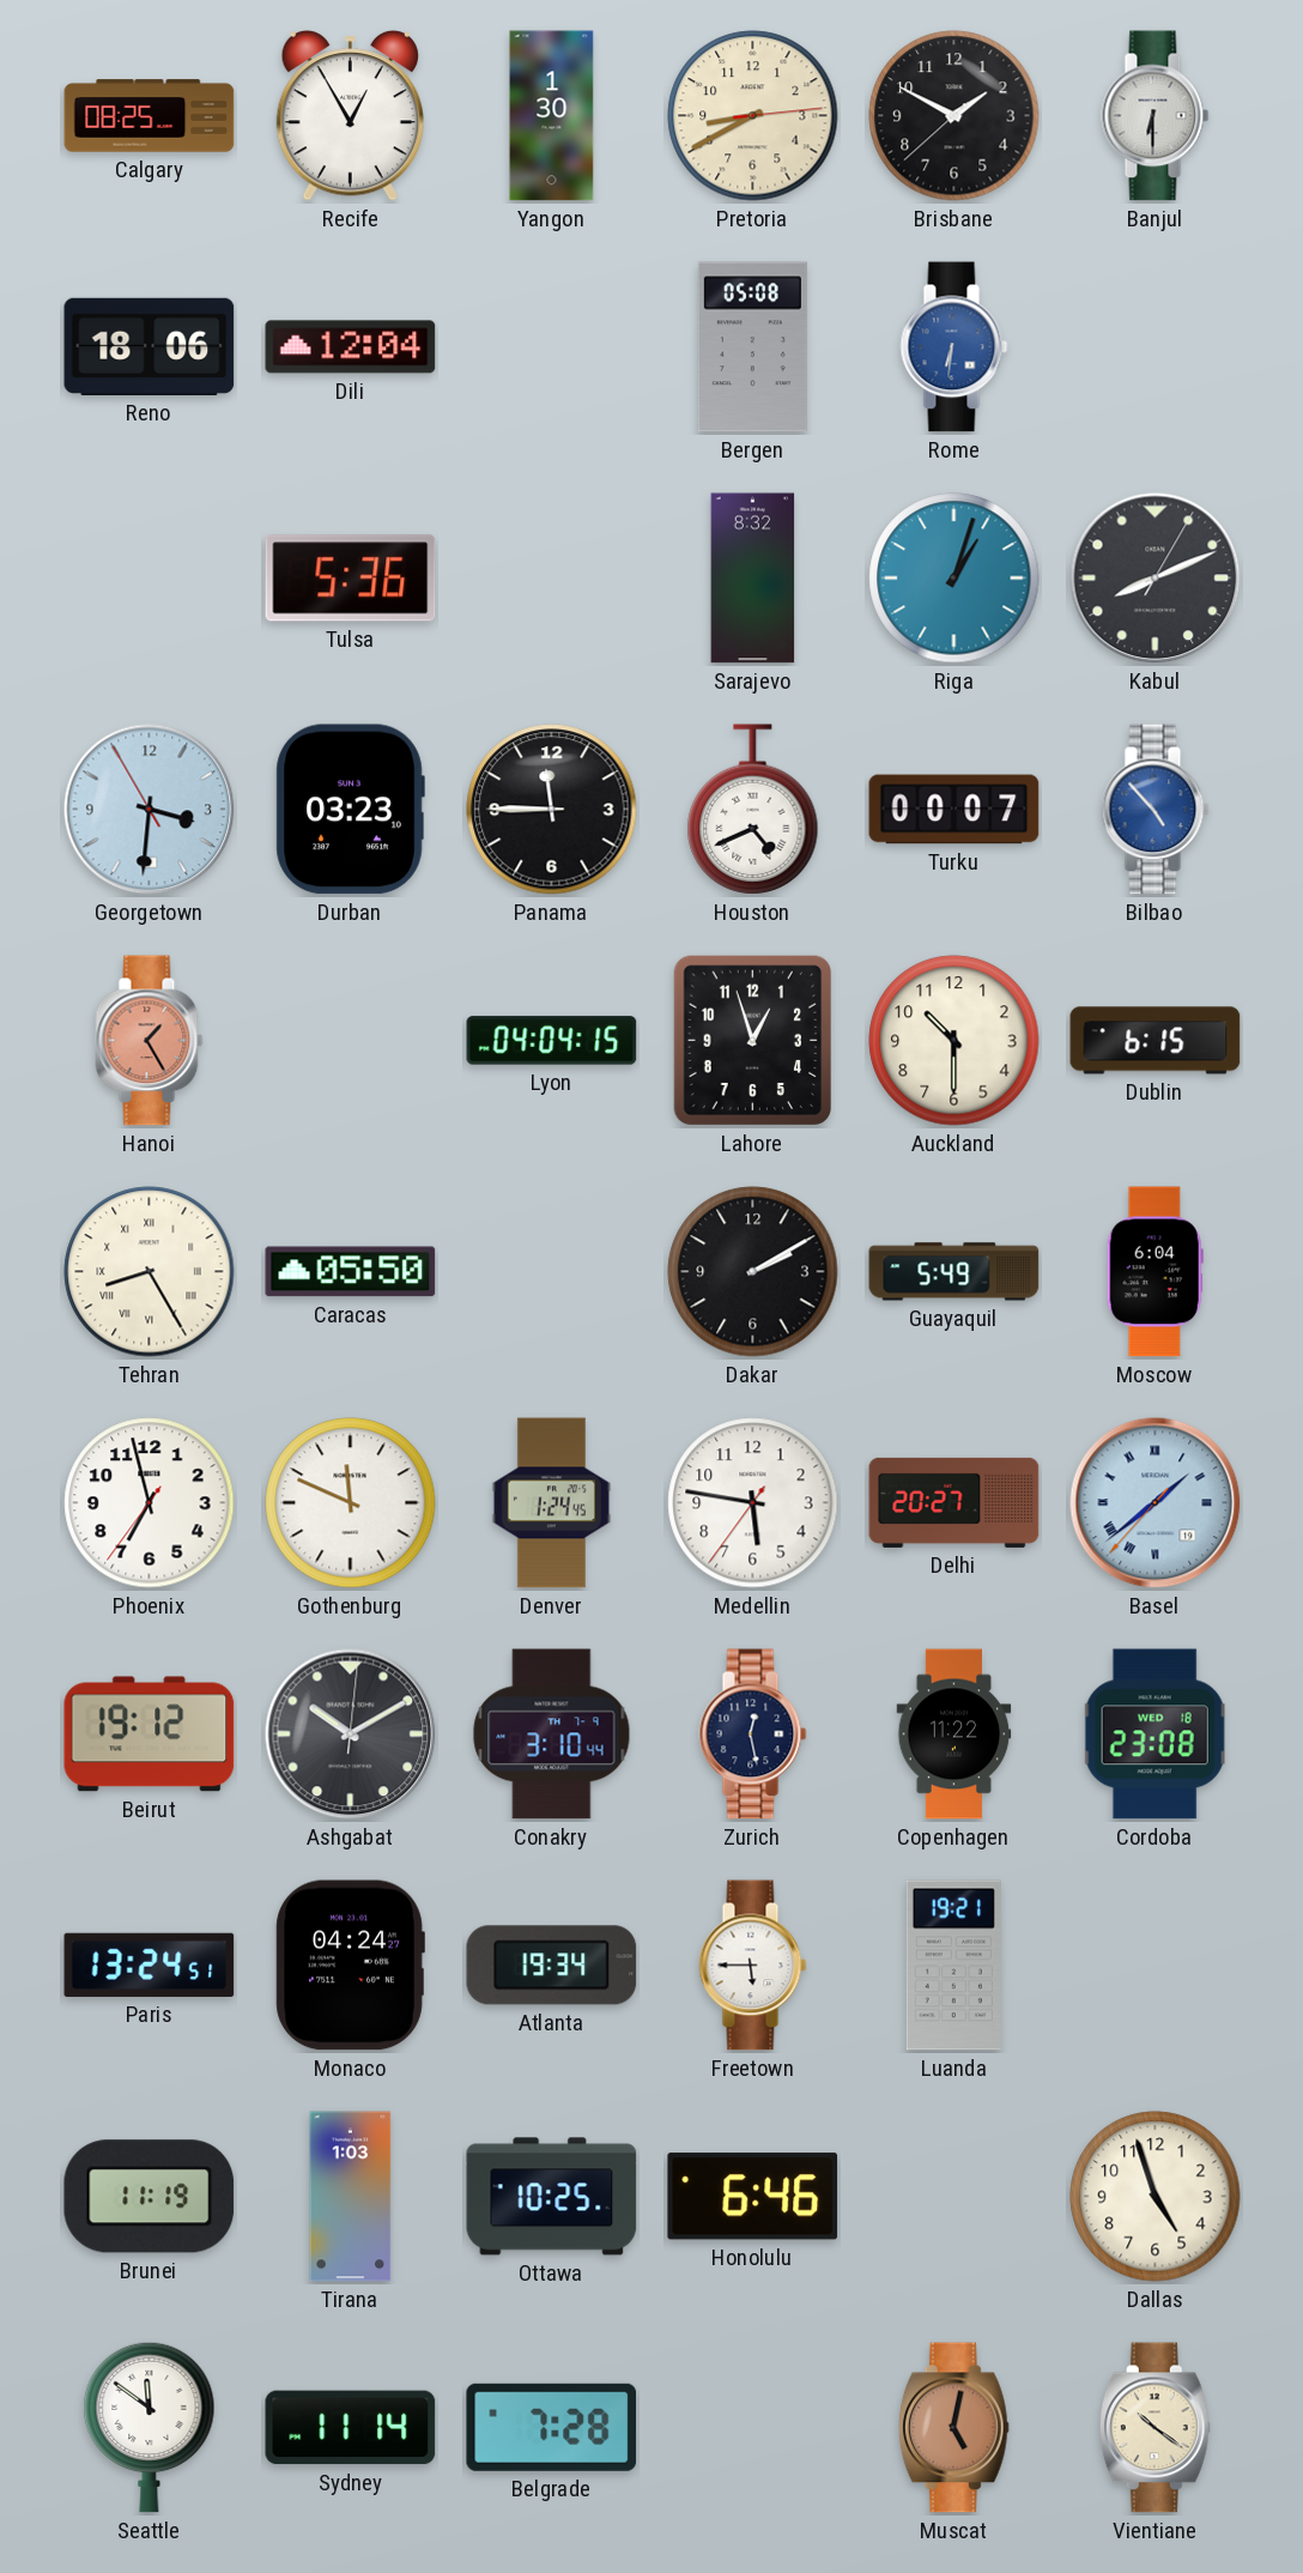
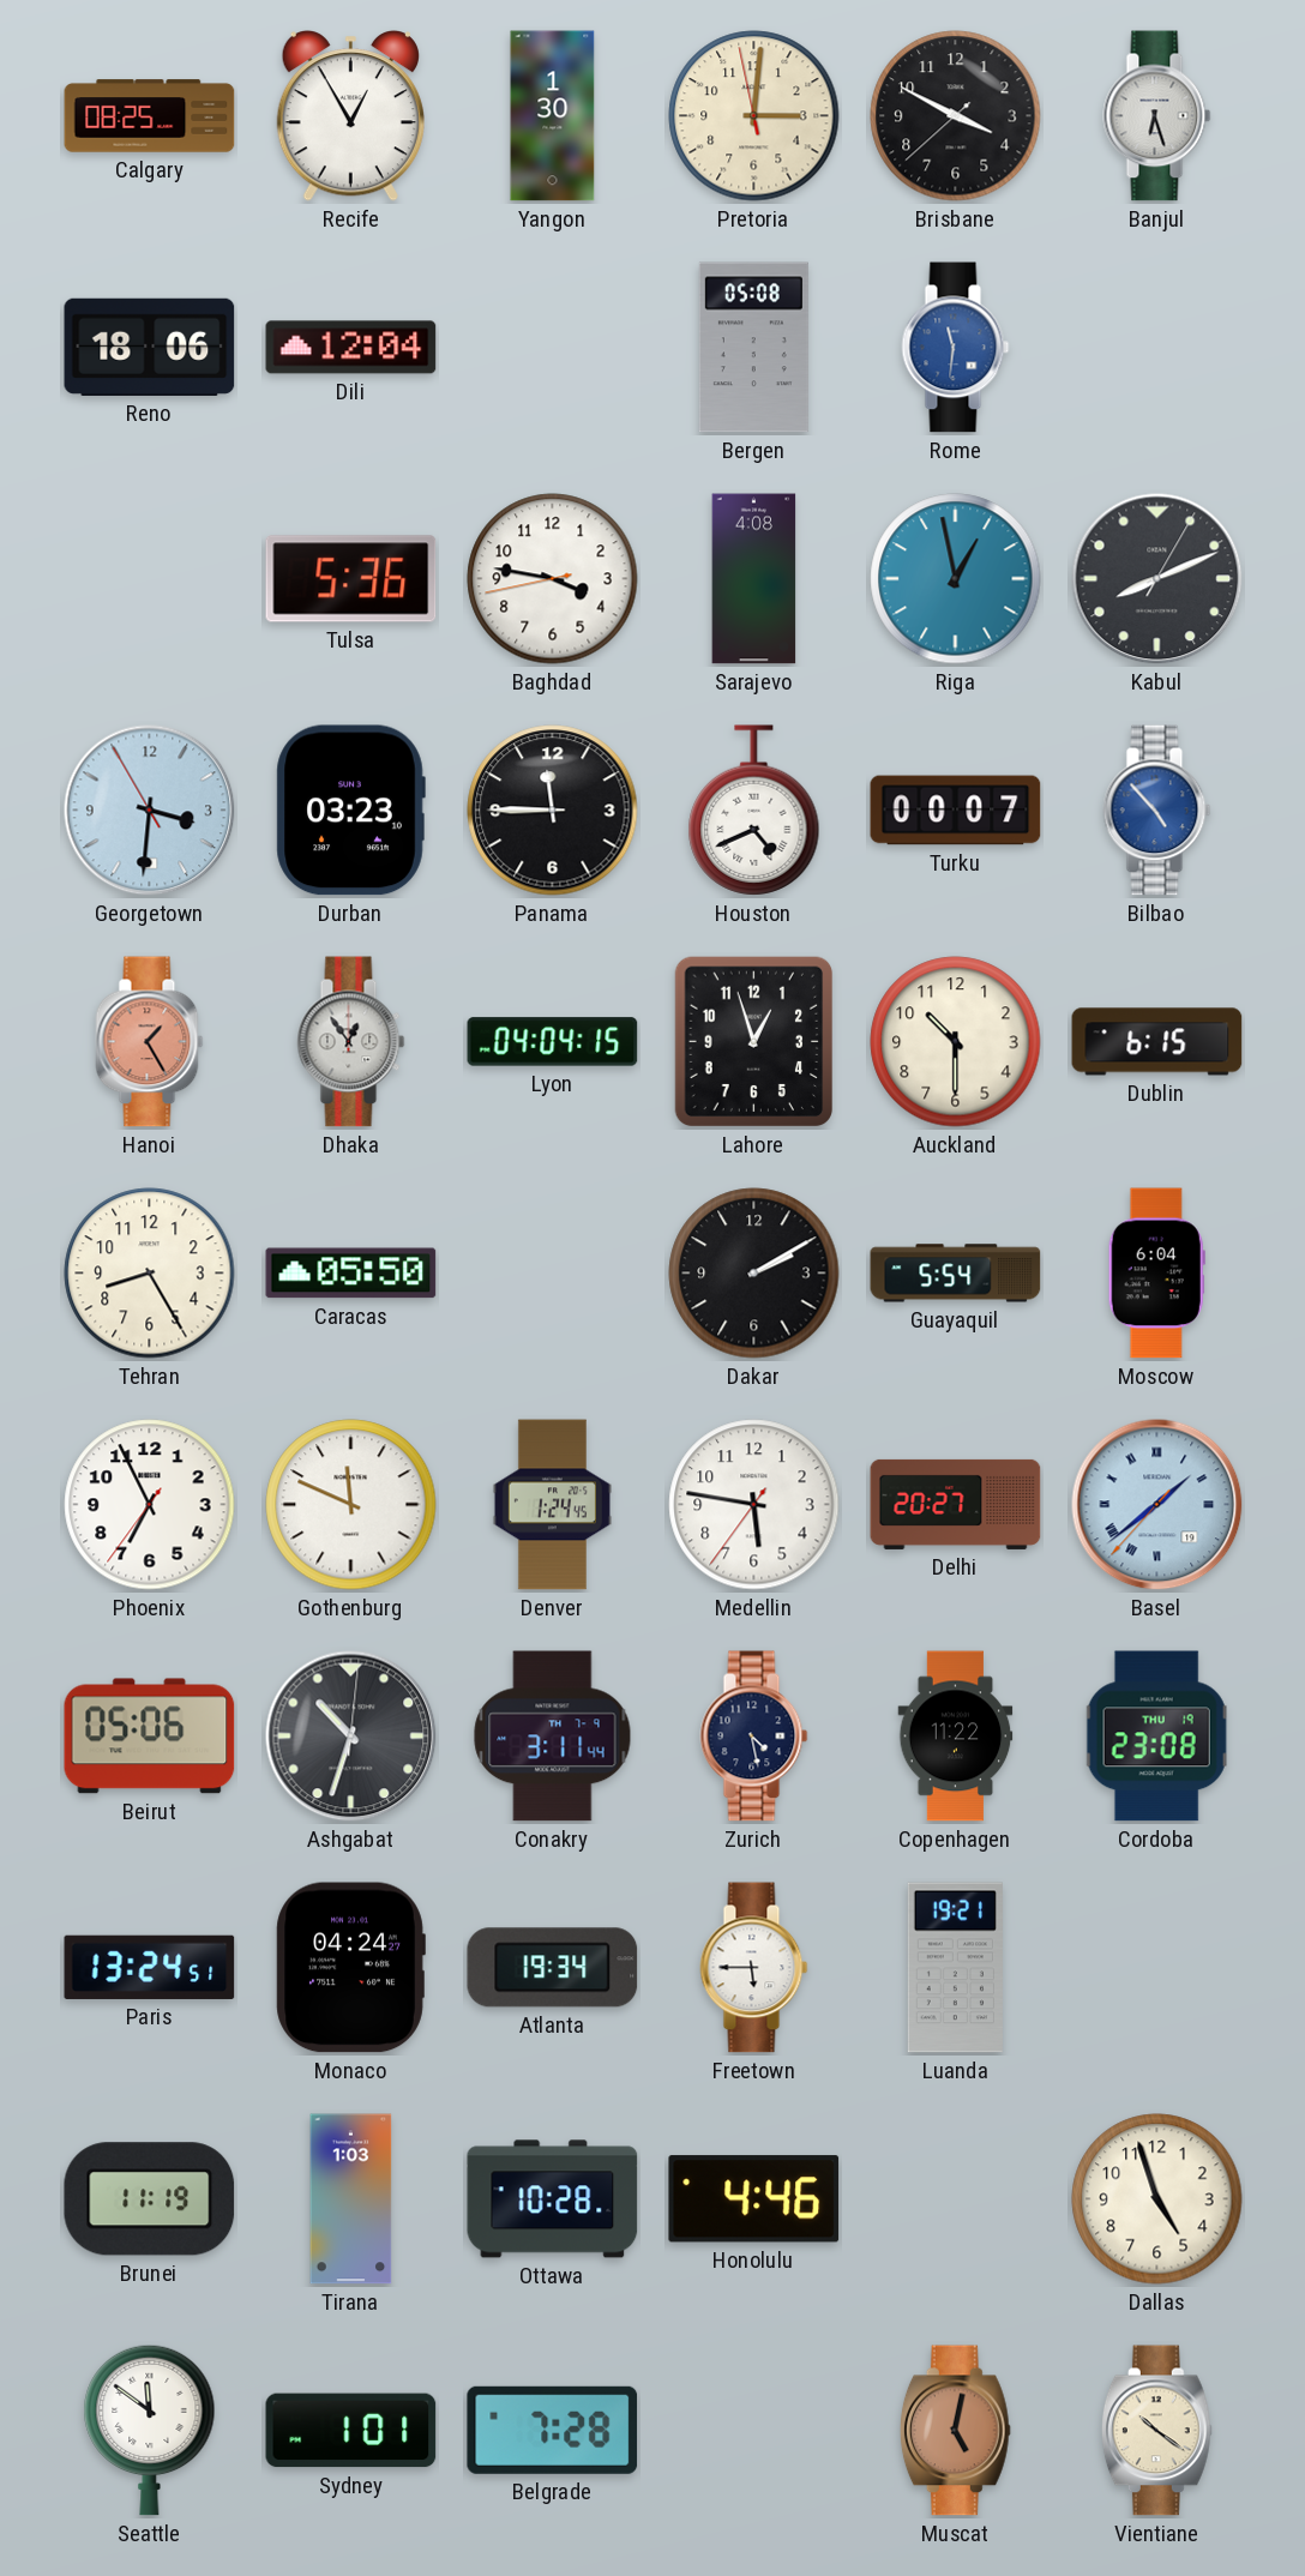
Pretoria: 8:40 -> 3:00 (754, 116)
Brisbane: 1:49 -> 3:49 (956, 116)
Banjul: 6:30 -> 6:27 (1157, 116)
Rome: 6:31 -> 11:31 (956, 348)
Baghdad: none -> 3:46 (553, 579)
Sarajevo: 8:32 -> 4:08 (754, 579)
Riga: 1:03 -> 12:58 (956, 579)
Dhaka: none -> 12:54 (351, 1042)
Tehran numerals: Roman -> Arabic (150, 1274)
Guayaquil: 5:49 -> 5:54 (956, 1274)
Phoenix: 6:57 -> 6:55 (150, 1505)
Beirut: 19:12 -> 05:06 (150, 1737)
Ashgabat: 10:10 -> 10:33 (351, 1737)
Conakry: 3:10 -> 3:11 (553, 1737)
Zurich: 12:28 -> 4:28 (754, 1737)
Cordoba date: WED 18 -> THU 19 (1156, 1737)
Ottawa: 10:25 -> 10:28 (553, 2199)
Honolulu: 6:46 -> 4:46 (754, 2199)
Sydney: 11:14 -> 1:01 (351, 2431)
